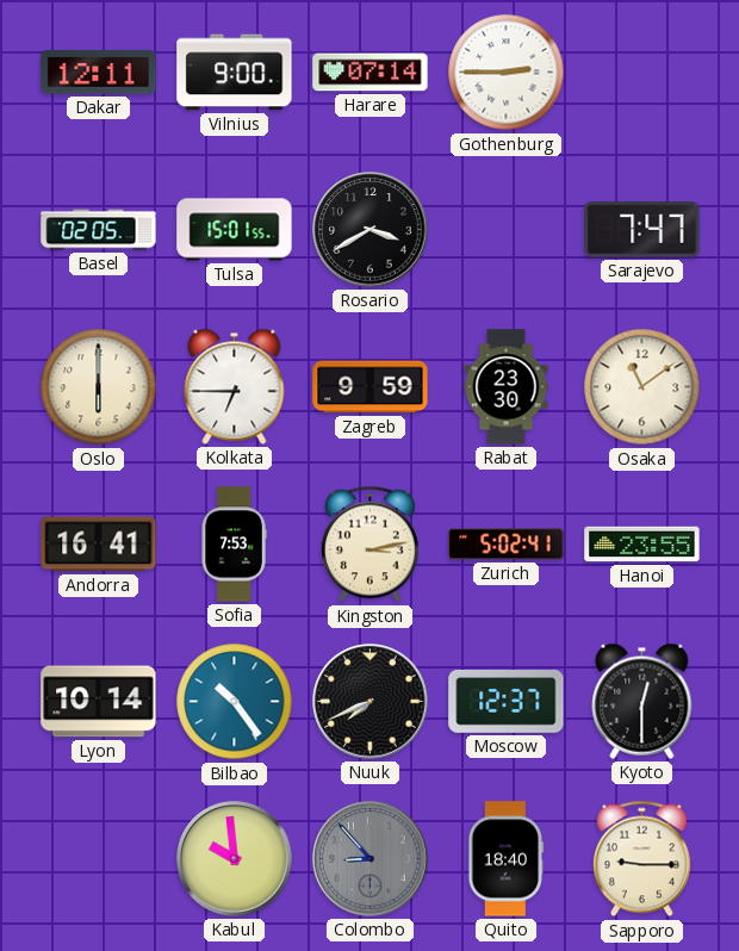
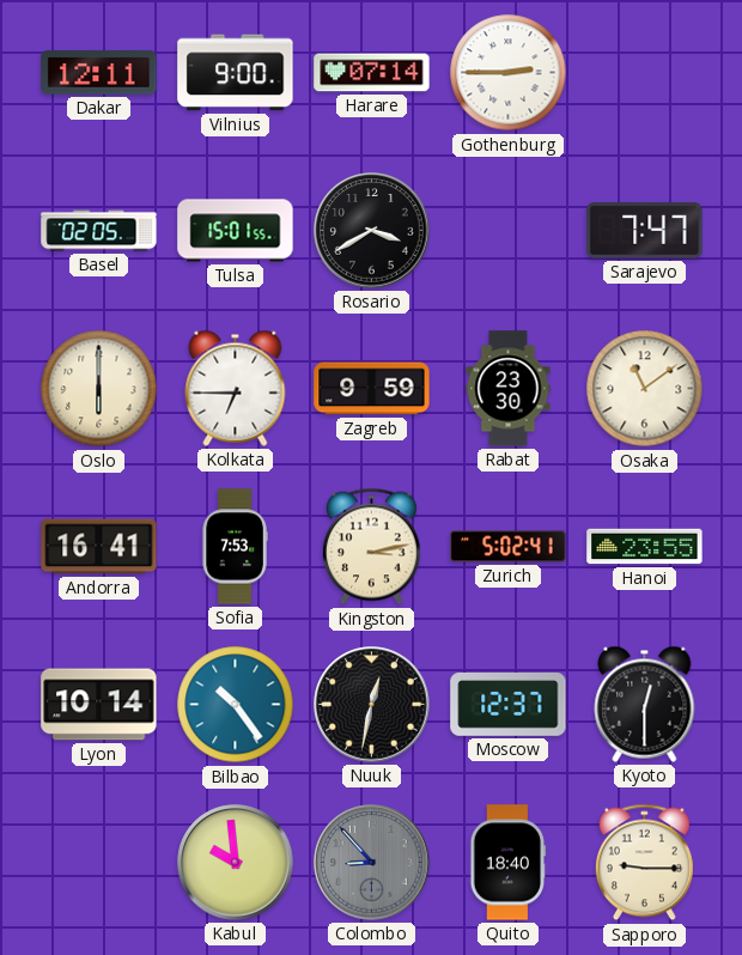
Nuuk: 7:41 -> 12:32 (372, 705)
